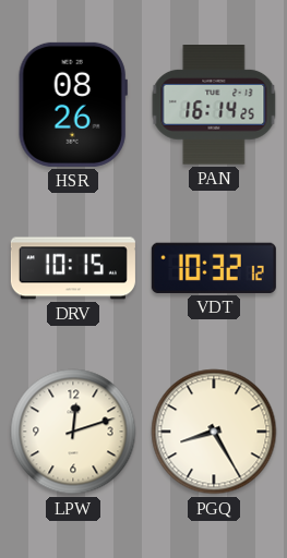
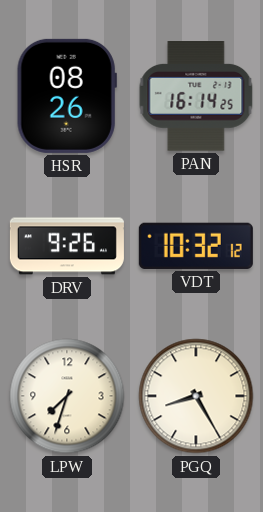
DRV: 10:15 -> 9:26 (67, 246)
LPW: 12:12 -> 7:33 (67, 396)
